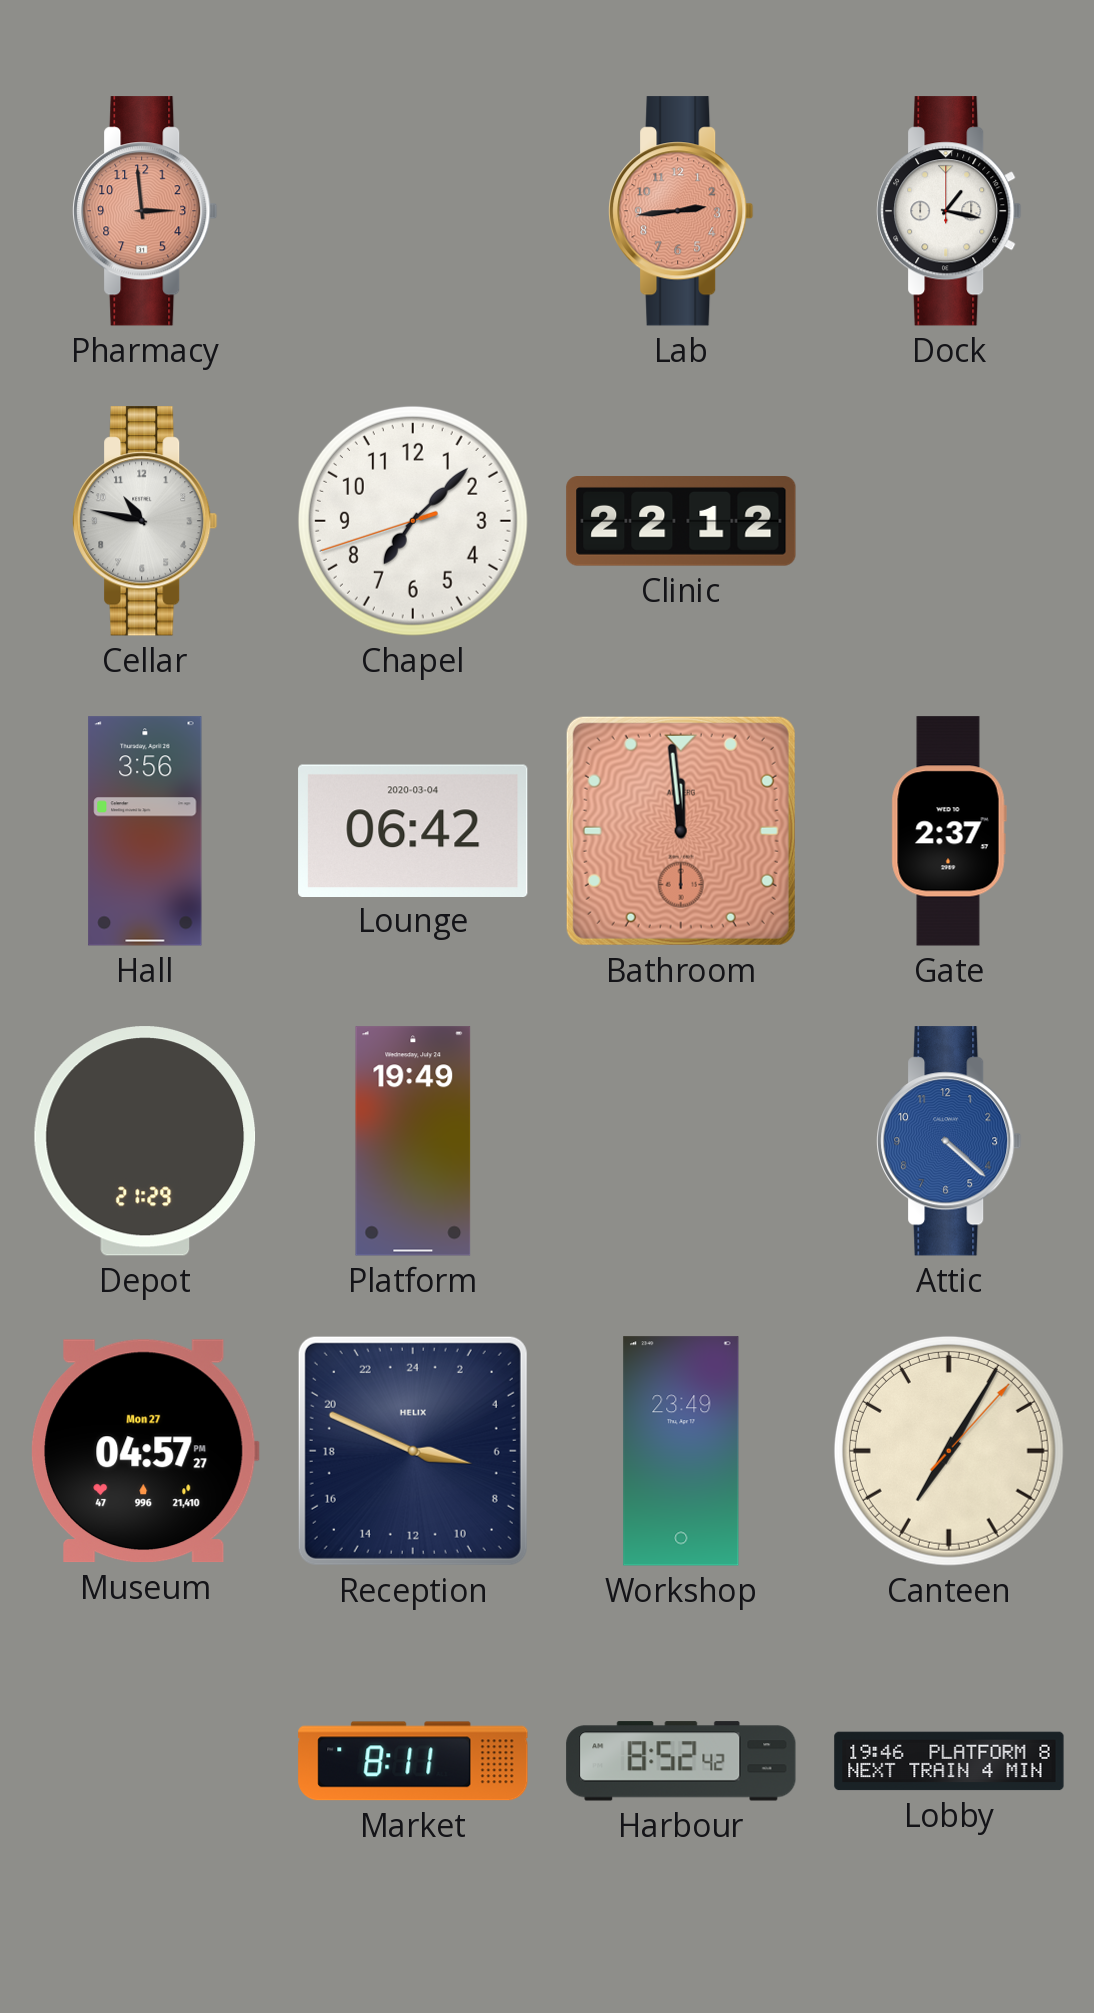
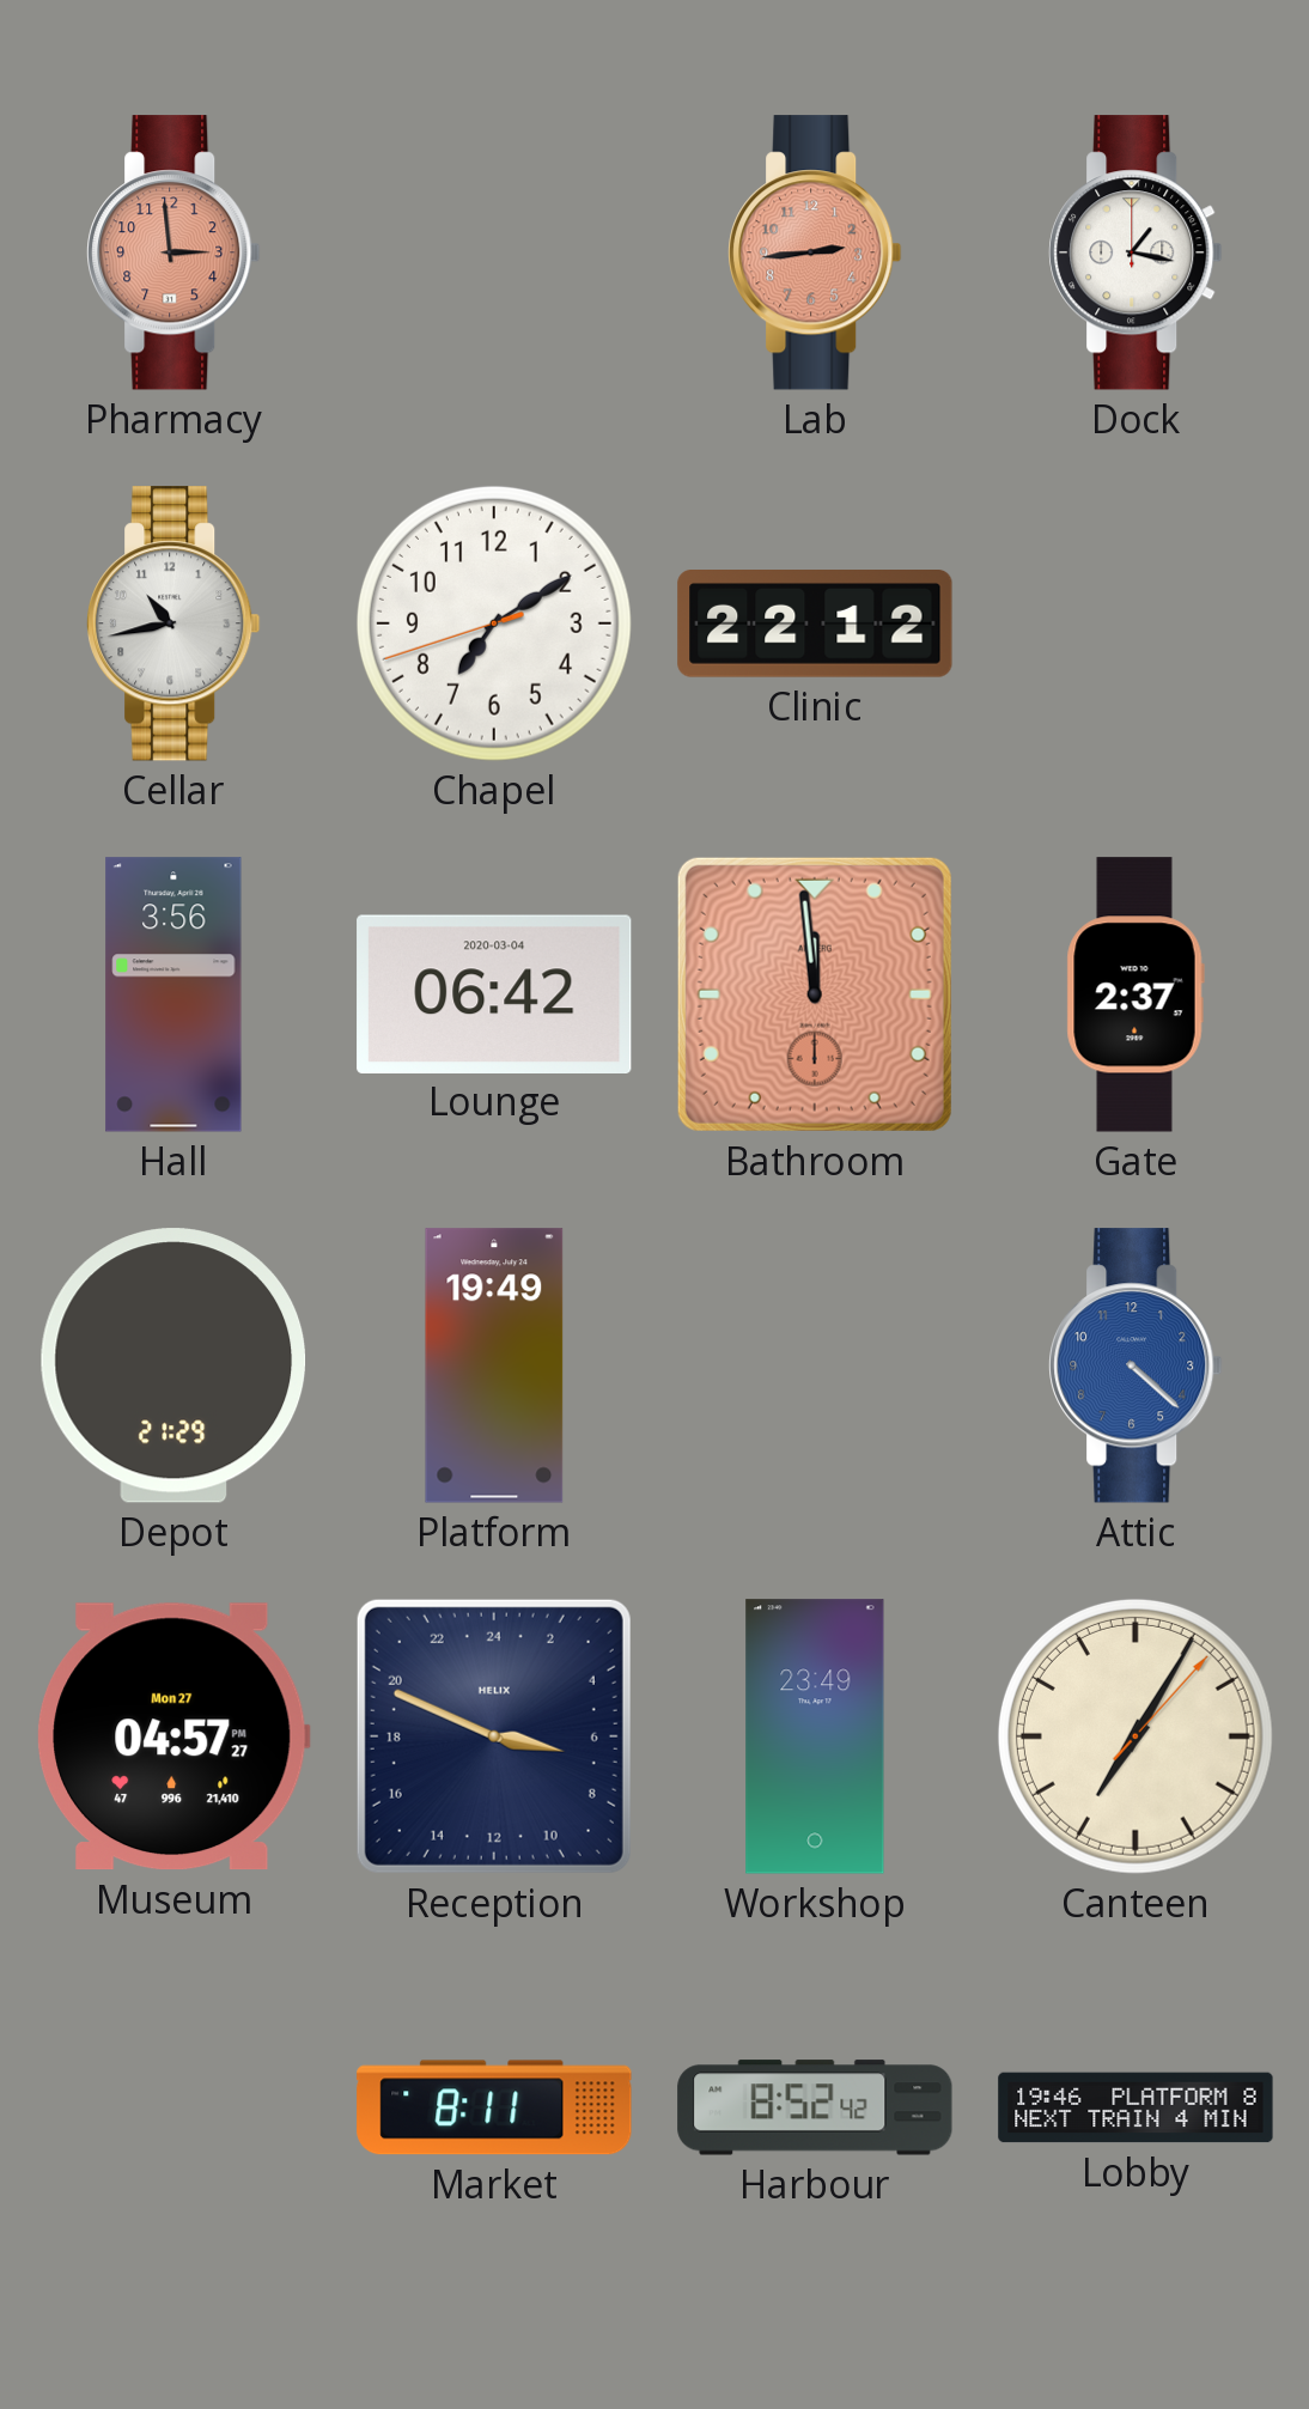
Cellar: 10:47 -> 10:43 (173, 623)
Chapel: 7:07 -> 7:09 (494, 623)
